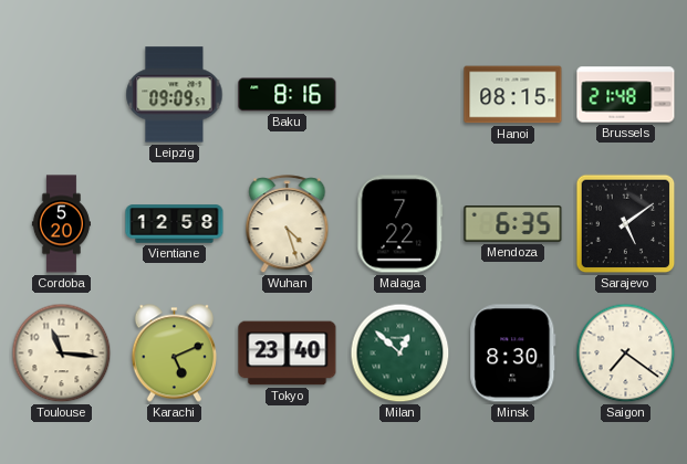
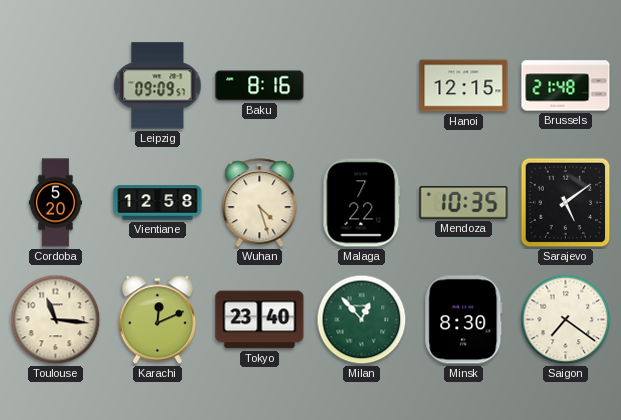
Hanoi: 08:15 -> 12:15 (464, 86)
Mendoza: 6:35 -> 10:35 (464, 203)
Karachi: 5:11 -> 12:11 (157, 320)
Milan: 12:52 -> 12:53 (362, 320)
